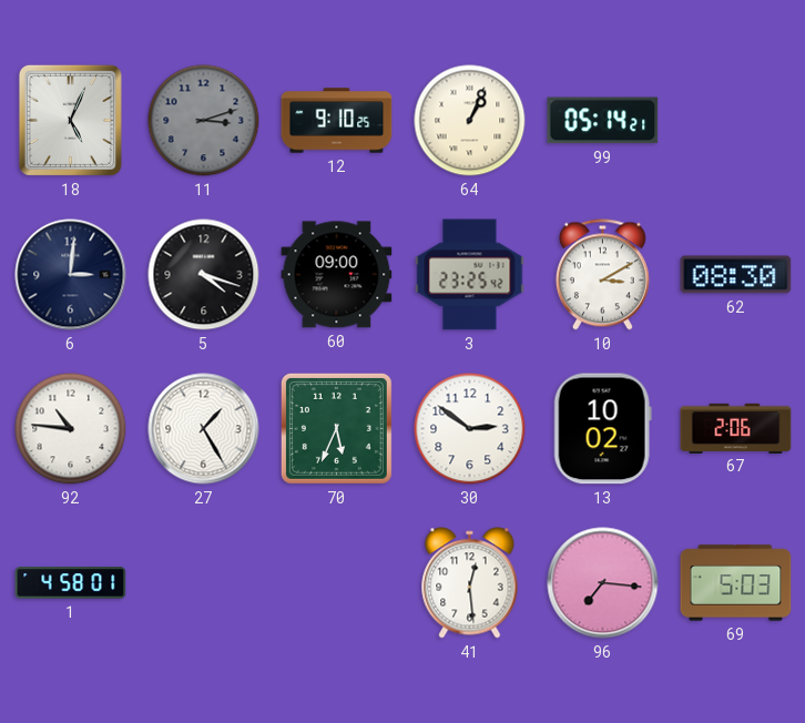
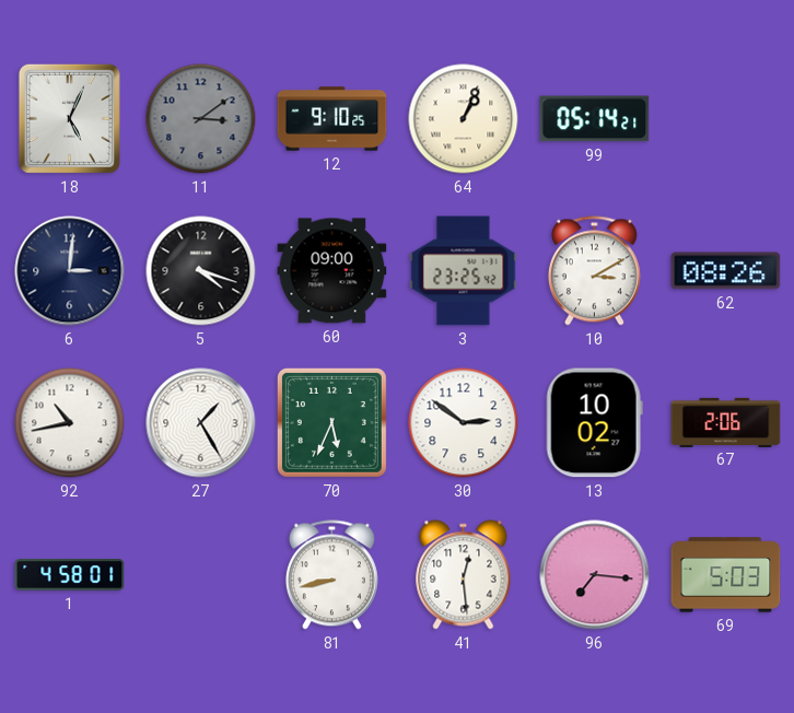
11: 3:12 -> 3:09 (201, 119)
62: 08:30 -> 08:26 (726, 271)
92: 10:46 -> 10:43 (70, 423)
81: none -> 8:43 (331, 575)
